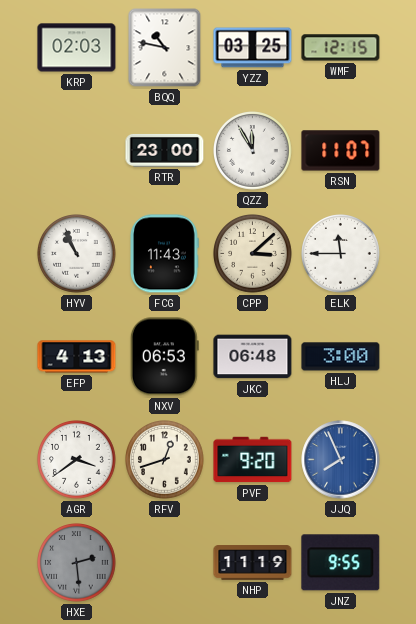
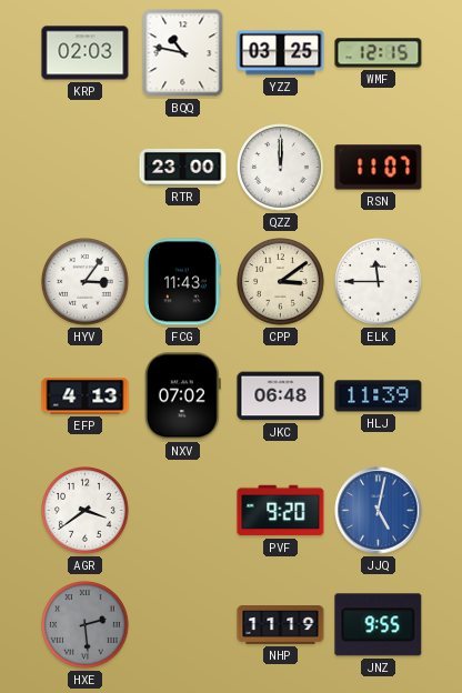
QZZ: 11:55 -> 12:00 (281, 168)
HYV: 10:56 -> 3:06 (86, 282)
CPP: 3:08 -> 3:09 (281, 282)
NXV: 06:53 -> 07:02 (182, 396)
HLJ: 3:00 -> 11:39 (379, 396)
RFV: 12:42 -> none (165, 460)
JJQ: 7:56 -> 5:02 (379, 511)
